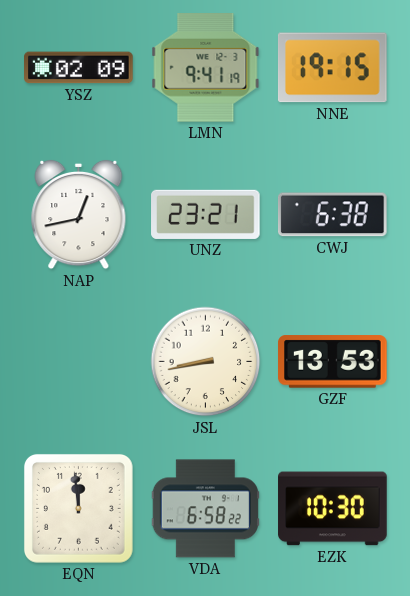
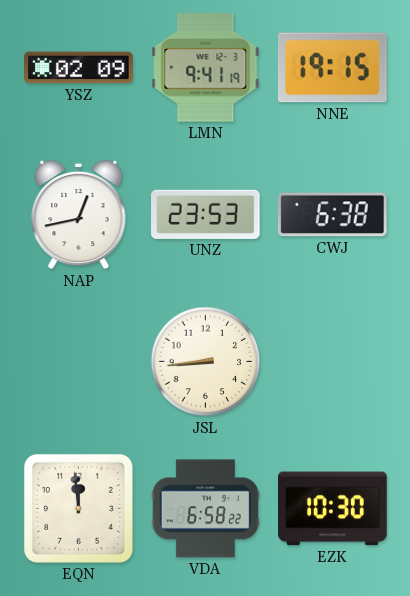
UNZ: 23:21 -> 23:53 (206, 214)
JSL: 8:43 -> 8:44 (206, 362)
GZF: 13:53 -> none (333, 362)
